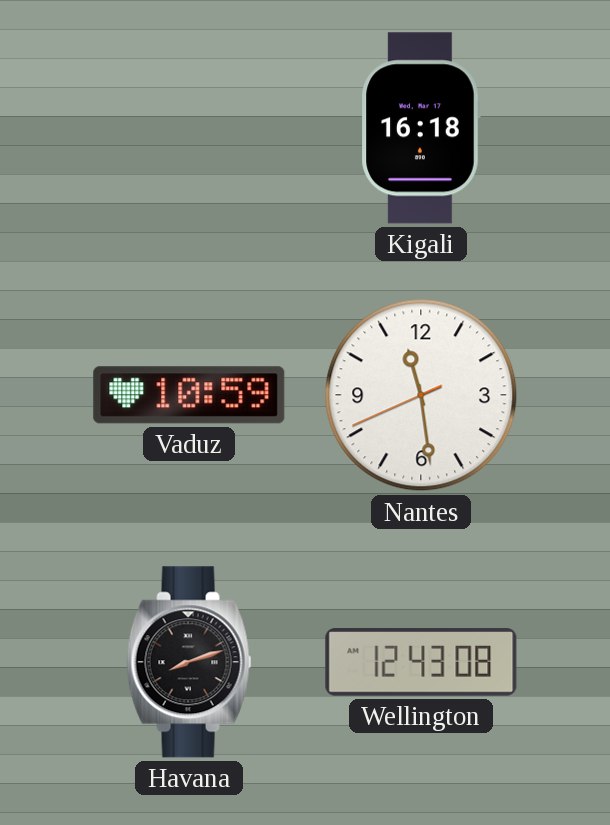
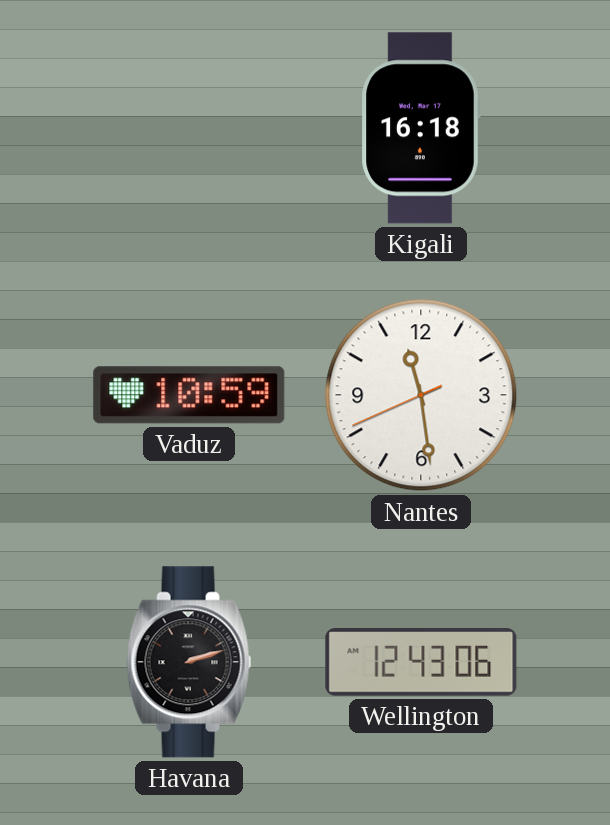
Havana: 8:12 -> 2:12 (189, 662)
Wellington: 12:43:08 -> 12:43:06 (421, 662)
